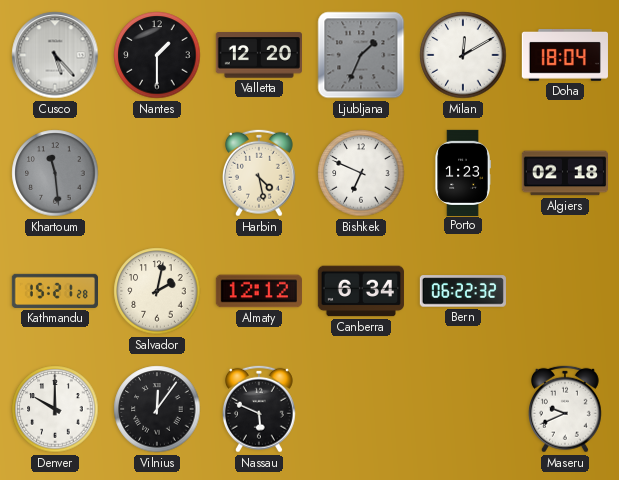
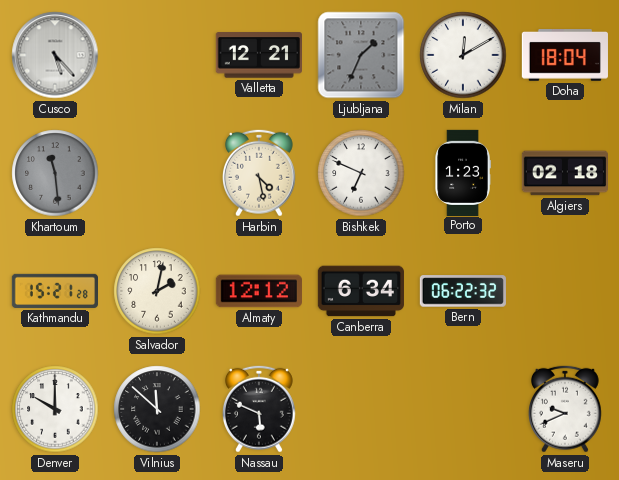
Nantes: 1:30 -> none (157, 55)
Valletta: 12:20 -> 12:21 (259, 55)
Vilnius: 12:06 -> 11:52 (157, 409)
